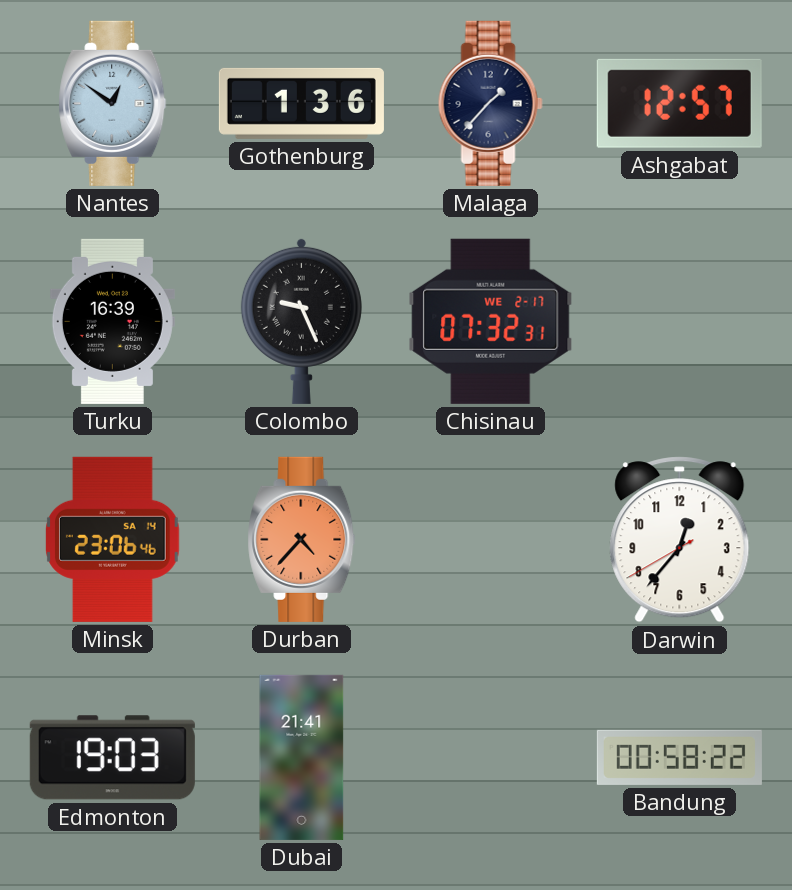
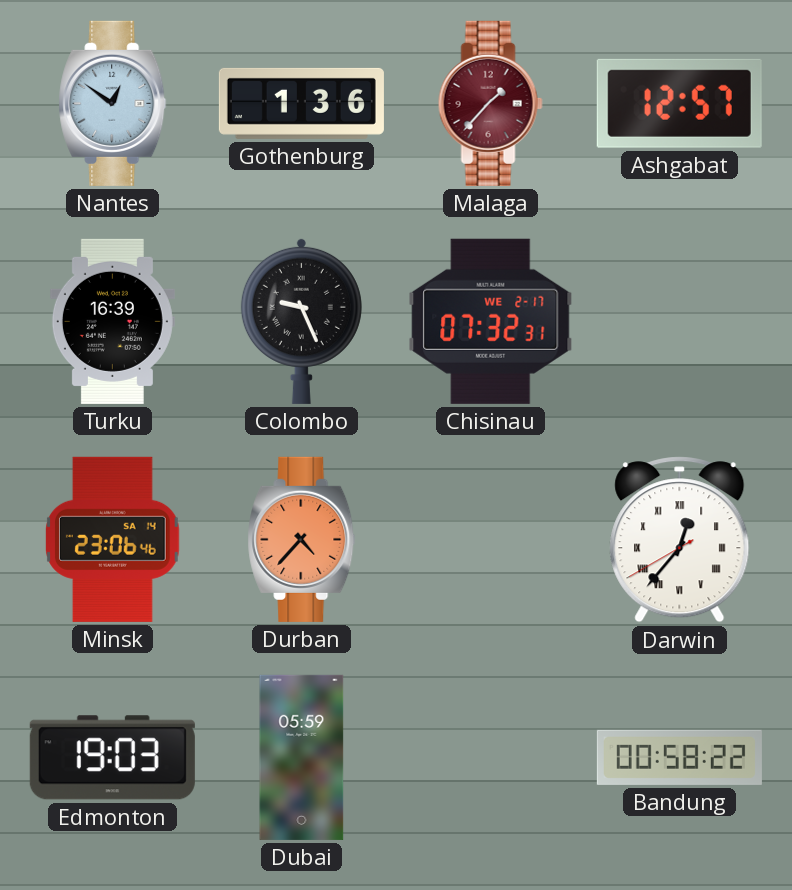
Malaga dial: navy -> burgundy (490, 103)
Darwin numerals: Arabic -> Roman (680, 540)
Dubai: 21:41 -> 05:59 (302, 757)
